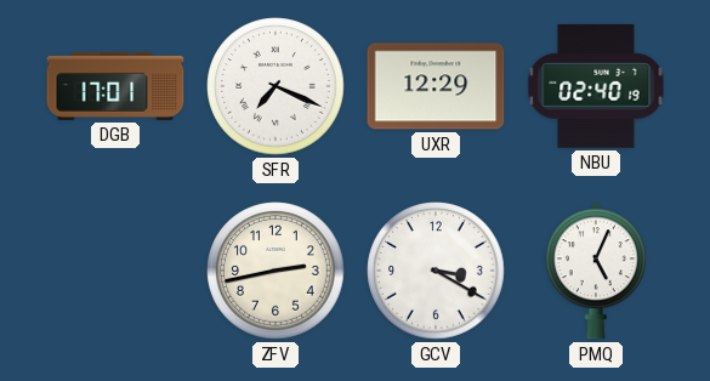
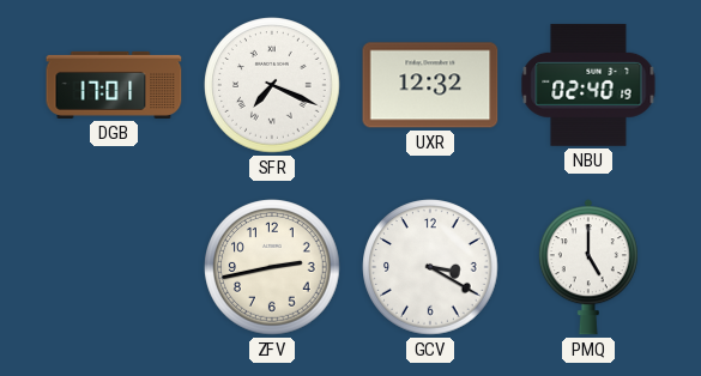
UXR: 12:29 -> 12:32 (430, 85)
PMQ: 5:04 -> 5:00 (588, 267)
